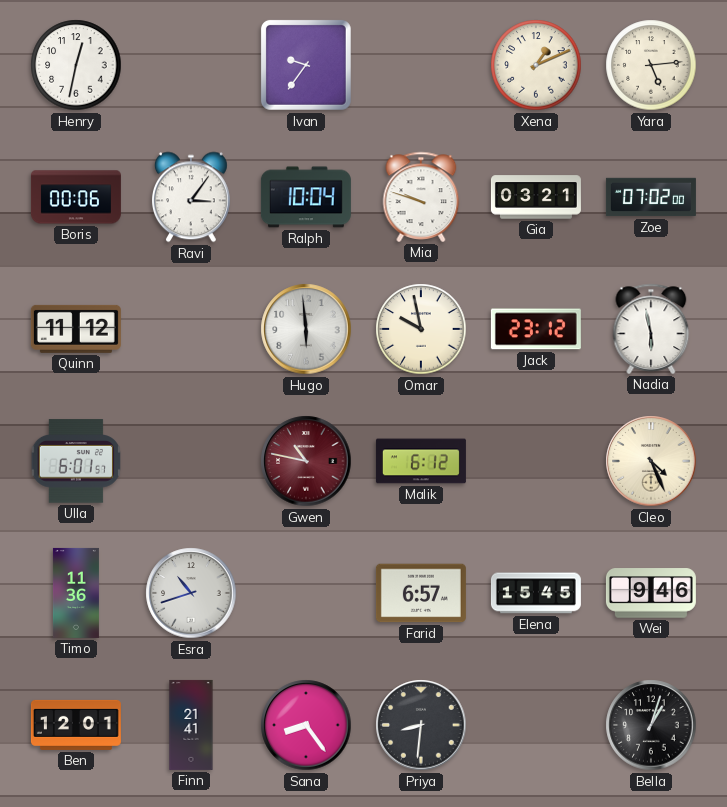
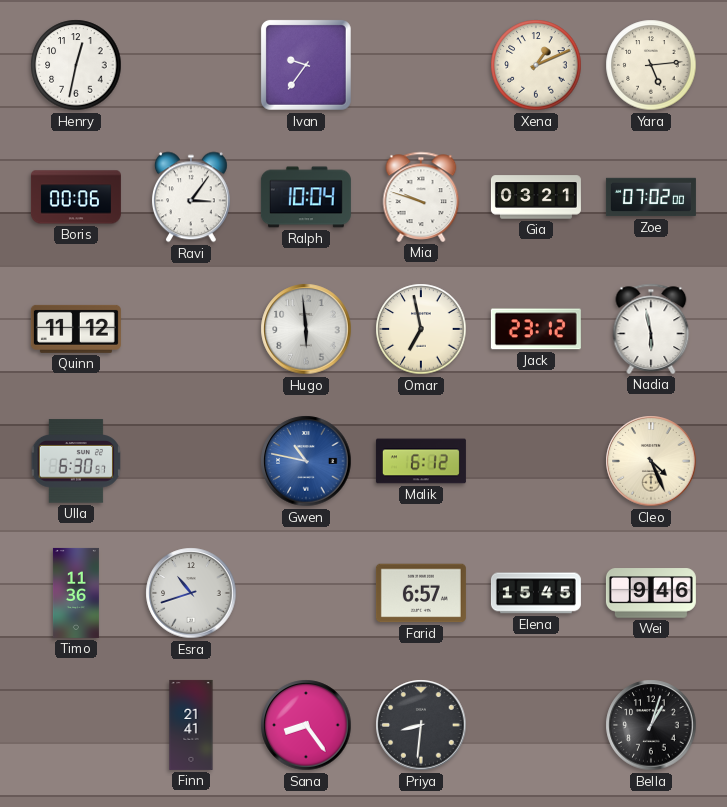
Omar: 9:58 -> 6:58 (421, 329)
Ulla: 6:01 -> 6:30 (76, 461)
Gwen dial: burgundy -> blue (306, 461)
Ben: 12:01 -> none (76, 725)
